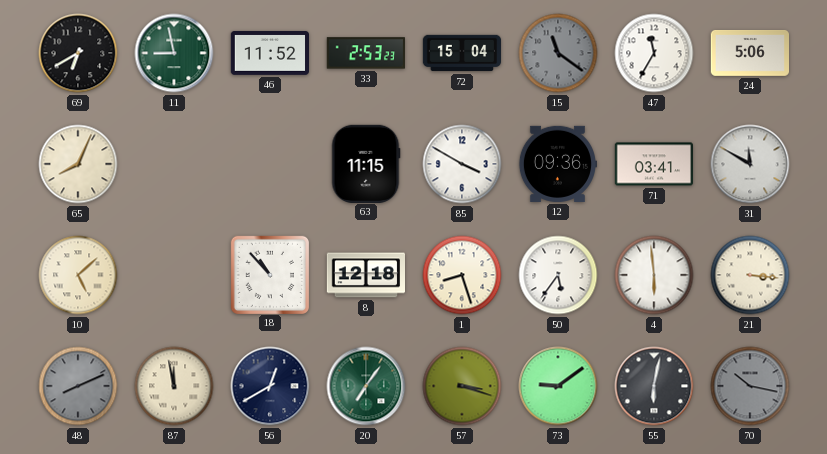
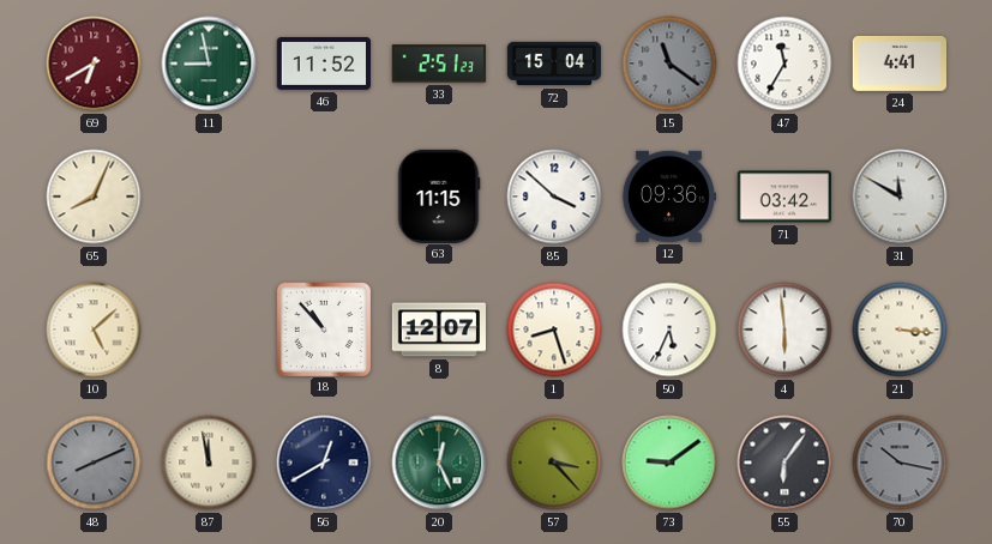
69 dial: black -> burgundy (94, 64)
33: 2:53 -> 2:51 (439, 64)
24: 5:06 -> 4:41 (898, 64)
85: 3:50 -> 3:52 (554, 197)
71: 03:41 -> 03:42 (783, 197)
8: 12:18 -> 12:07 (438, 330)
50: 5:36 -> 5:34 (669, 330)
20: 7:06 -> 12:26 (439, 463)
57: 3:18 -> 3:23 (554, 463)
55: 6:02 -> 6:06 (784, 463)
